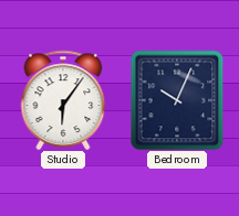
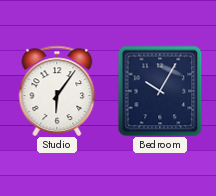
Bedroom: 10:04 -> 10:05 (160, 91)
